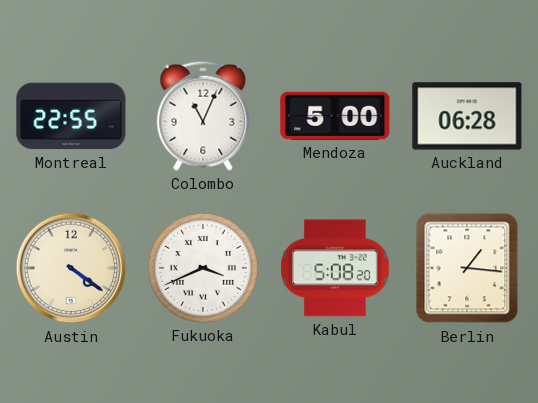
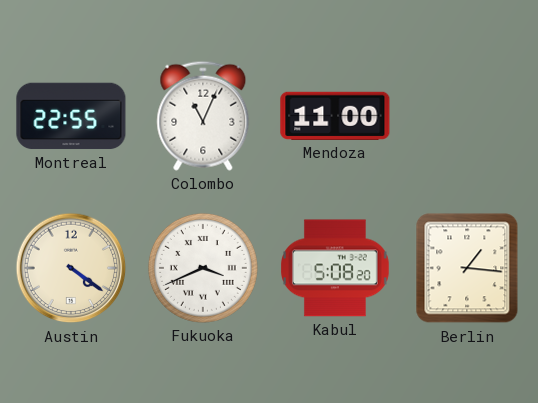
Mendoza: 5:00 -> 11:00 (335, 116)
Auckland: 06:28 -> none (467, 116)
